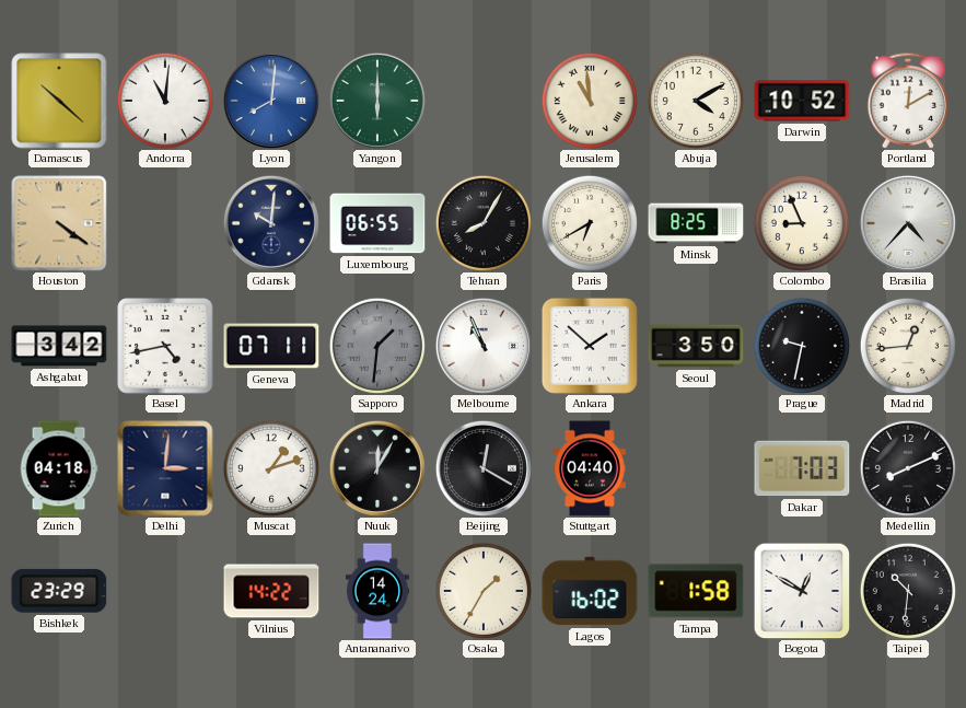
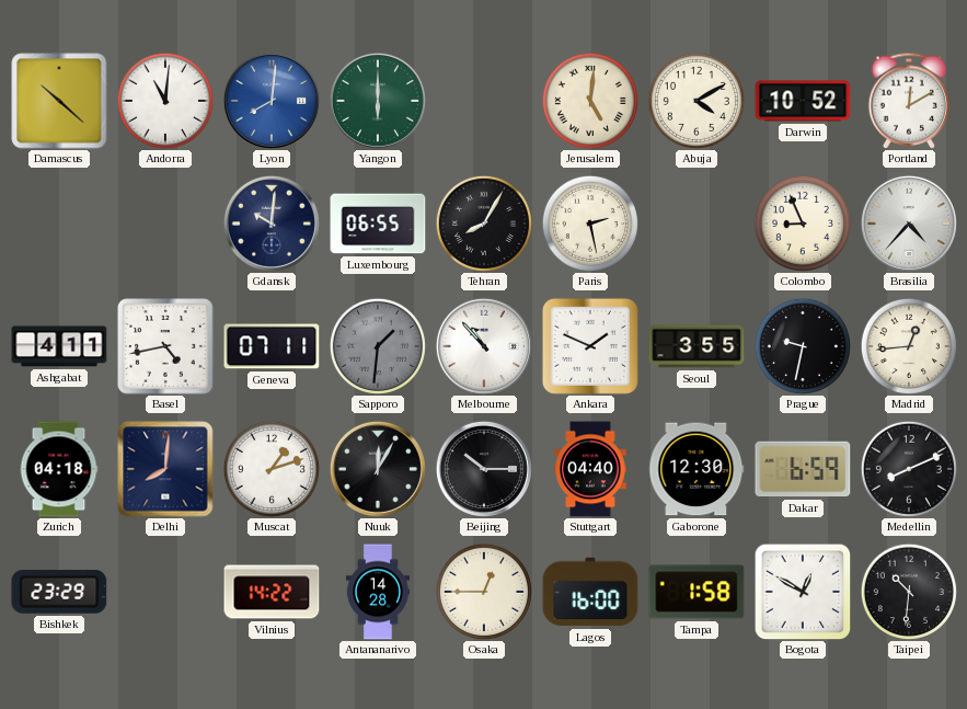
Jerusalem: 10:59 -> 5:01 (590, 101)
Houston: 4:21 -> none (59, 223)
Paris: 6:40 -> 2:28 (590, 224)
Minsk: 8:25 -> none (696, 223)
Ashgabat: 3:42 -> 4:11 (59, 346)
Melbourne: 10:56 -> 10:53 (484, 346)
Ankara: 1:52 -> 1:49 (590, 346)
Seoul: 3:50 -> 3:55 (697, 346)
Delhi: 3:01 -> 8:01 (165, 469)
Beijing: 12:20 -> 10:15 (484, 469)
Gaborone: none -> 12:30 (697, 469)
Dakar: 7:03 -> 6:59 (803, 469)
Antananarivo: 14:24 -> 14:28 (378, 592)
Osaka: 1:35 -> 12:45 (484, 592)
Lagos: 16:02 -> 16:00 (590, 592)
